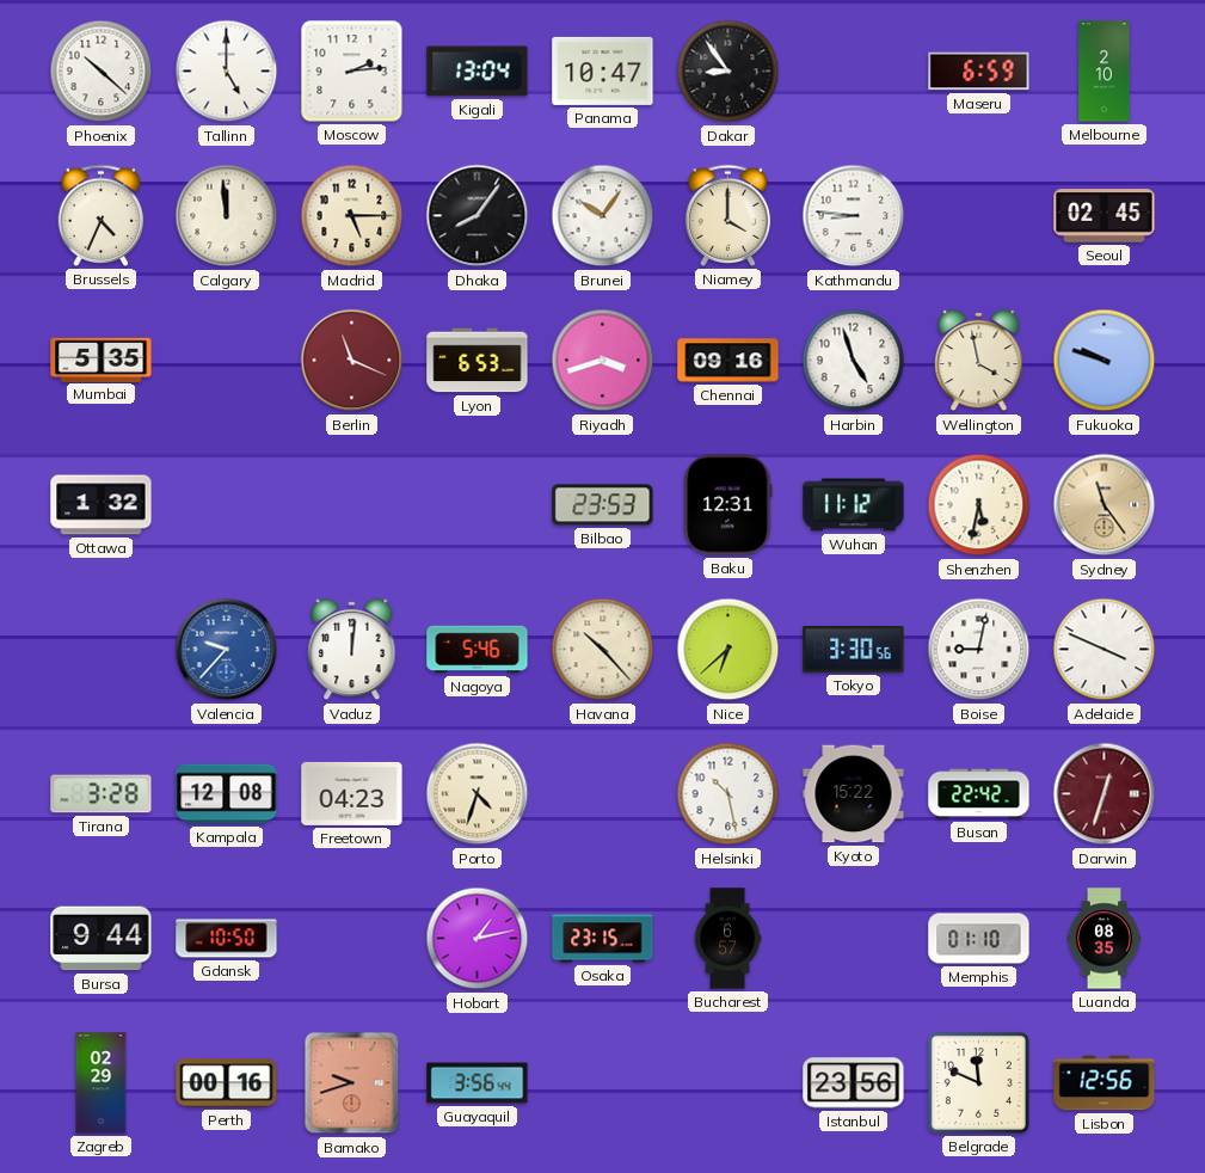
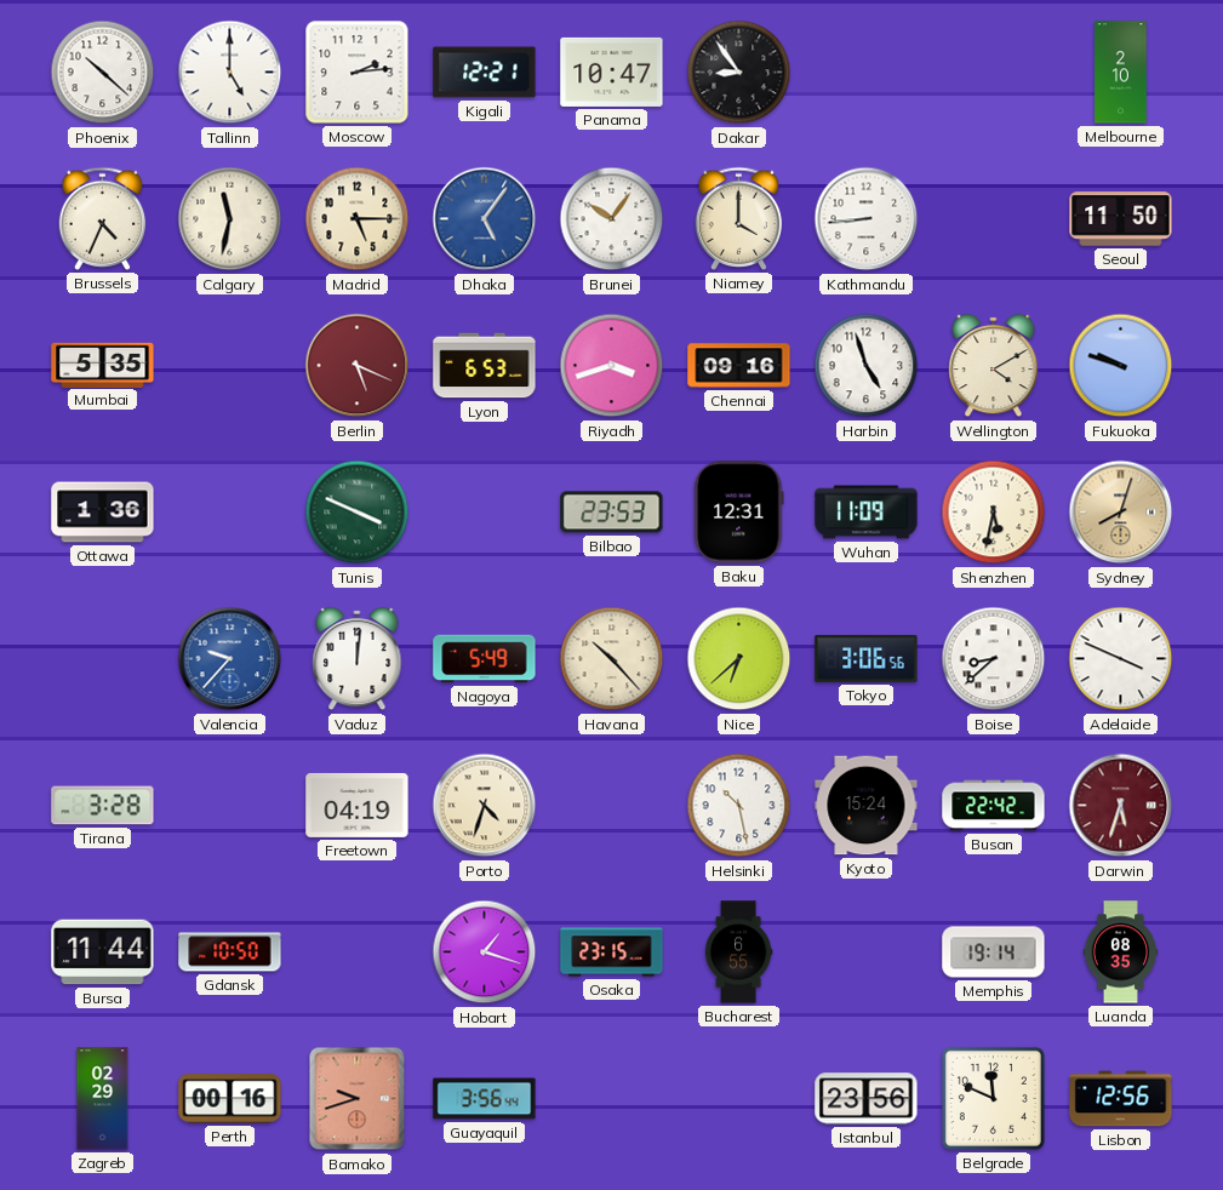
Kigali: 13:04 -> 12:21 (485, 73)
Maseru: 6:59 -> none (979, 72)
Calgary: 11:59 -> 11:32 (230, 219)
Dhaka: 8:06 -> 5:06 (485, 219)
Dhaka dial: black -> blue (485, 219)
Kathmandu: 8:46 -> 8:44 (867, 219)
Seoul: 02:45 -> 11:50 (1121, 219)
Berlin: 11:19 -> 5:19 (358, 366)
Wellington: 3:58 -> 4:10 (994, 366)
Ottawa: 1:32 -> 1:36 (103, 513)
Tunis: none -> 3:49 (358, 513)
Wuhan: 11:12 -> 11:09 (867, 513)
Sydney: 11:24 -> 8:03 (1121, 513)
Nagoya: 5:46 -> 5:49 (485, 659)
Tokyo: 3:30 -> 3:06 (867, 658)
Boise: 9:02 -> 8:38 (994, 659)
Kampala: 12:08 -> none (227, 794)
Freetown: 04:23 -> 04:19 (358, 805)
Kyoto: 15:22 -> 15:24 (867, 806)
Darwin: 12:33 -> 5:33 (1121, 806)
Bursa: 9:44 -> 11:44 (103, 952)
Hobart: 1:13 -> 1:18 (485, 952)
Bucharest: 6:57 -> 6:55 (738, 952)
Memphis: 01:10 -> 19:14 (994, 952)
